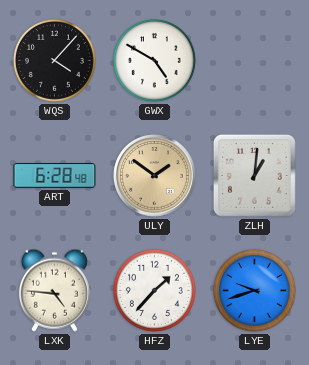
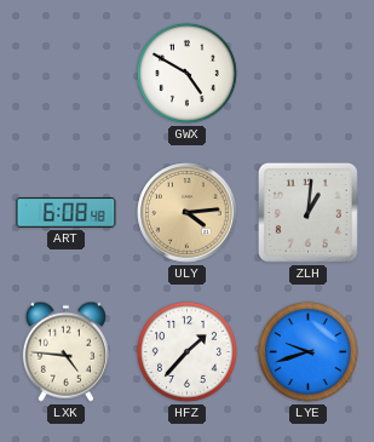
WQS: 4:07 -> none (54, 60)
ART: 6:28 -> 6:08 (67, 213)
ULY: 1:51 -> 4:14 (188, 213)
